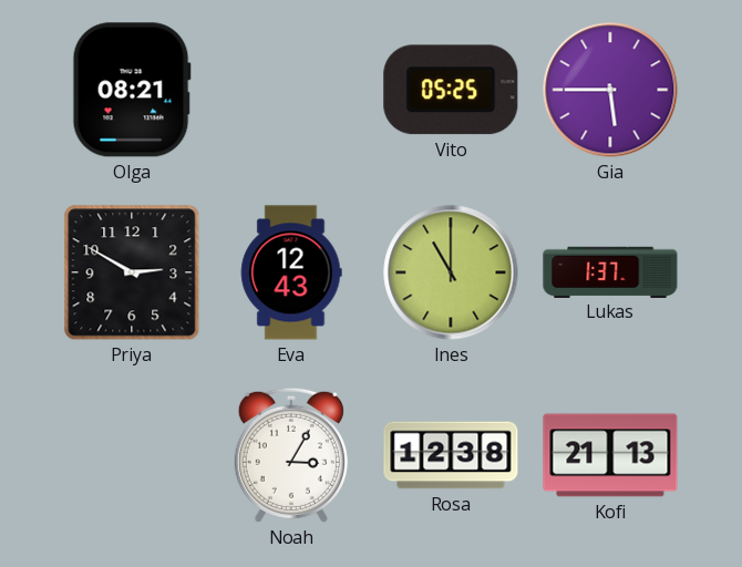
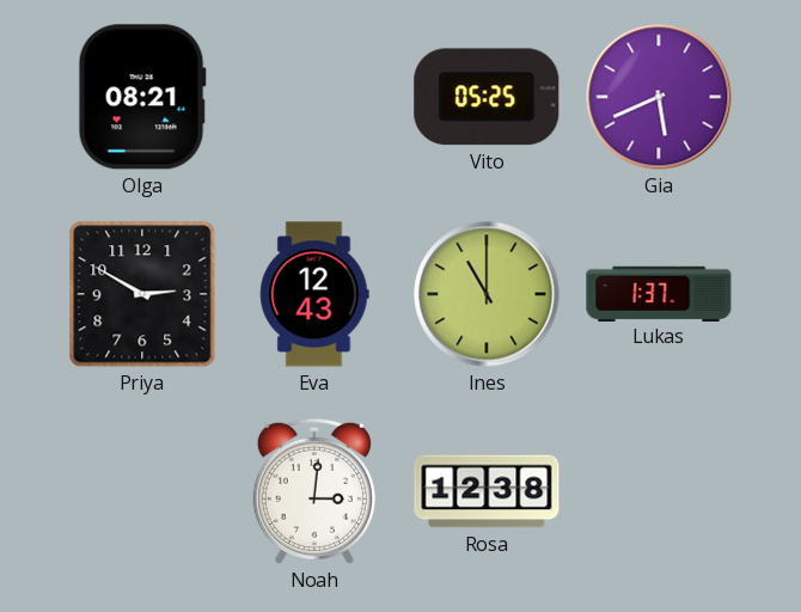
Gia: 5:45 -> 5:41 (659, 97)
Noah: 3:05 -> 3:01 (314, 491)
Kofi: 21:13 -> none (610, 455)
